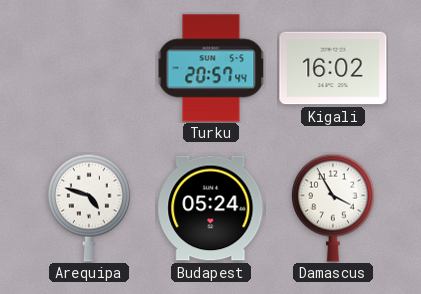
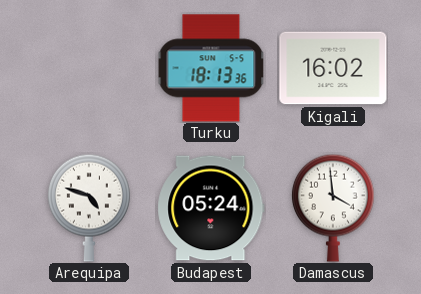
Turku: 20:57 -> 18:13 (211, 68)
Damascus: 3:55 -> 3:59 (333, 208)
